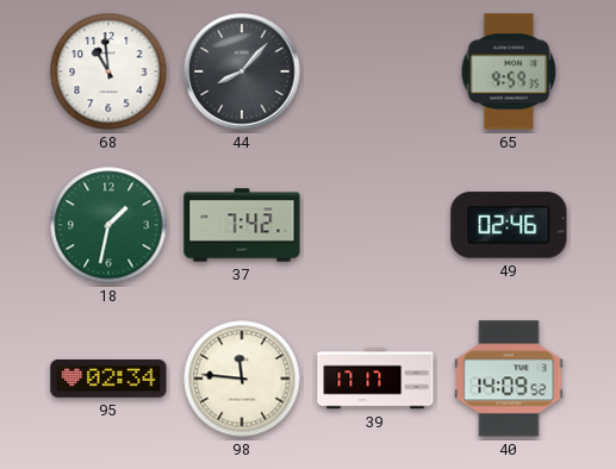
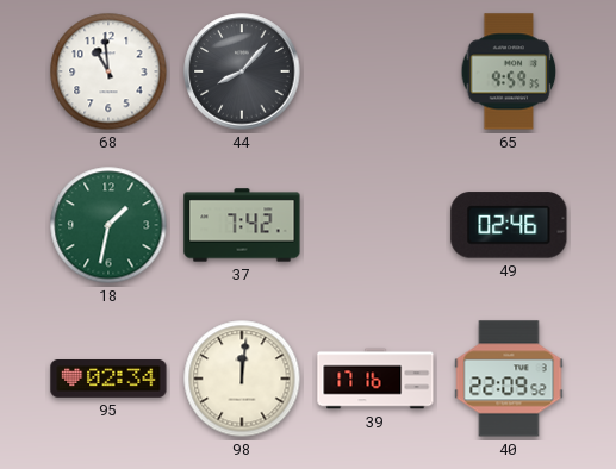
98: 11:46 -> 12:01 (242, 379)
39: 17:17 -> 17:16 (375, 379)
40: 14:09 -> 22:09 (509, 379)
